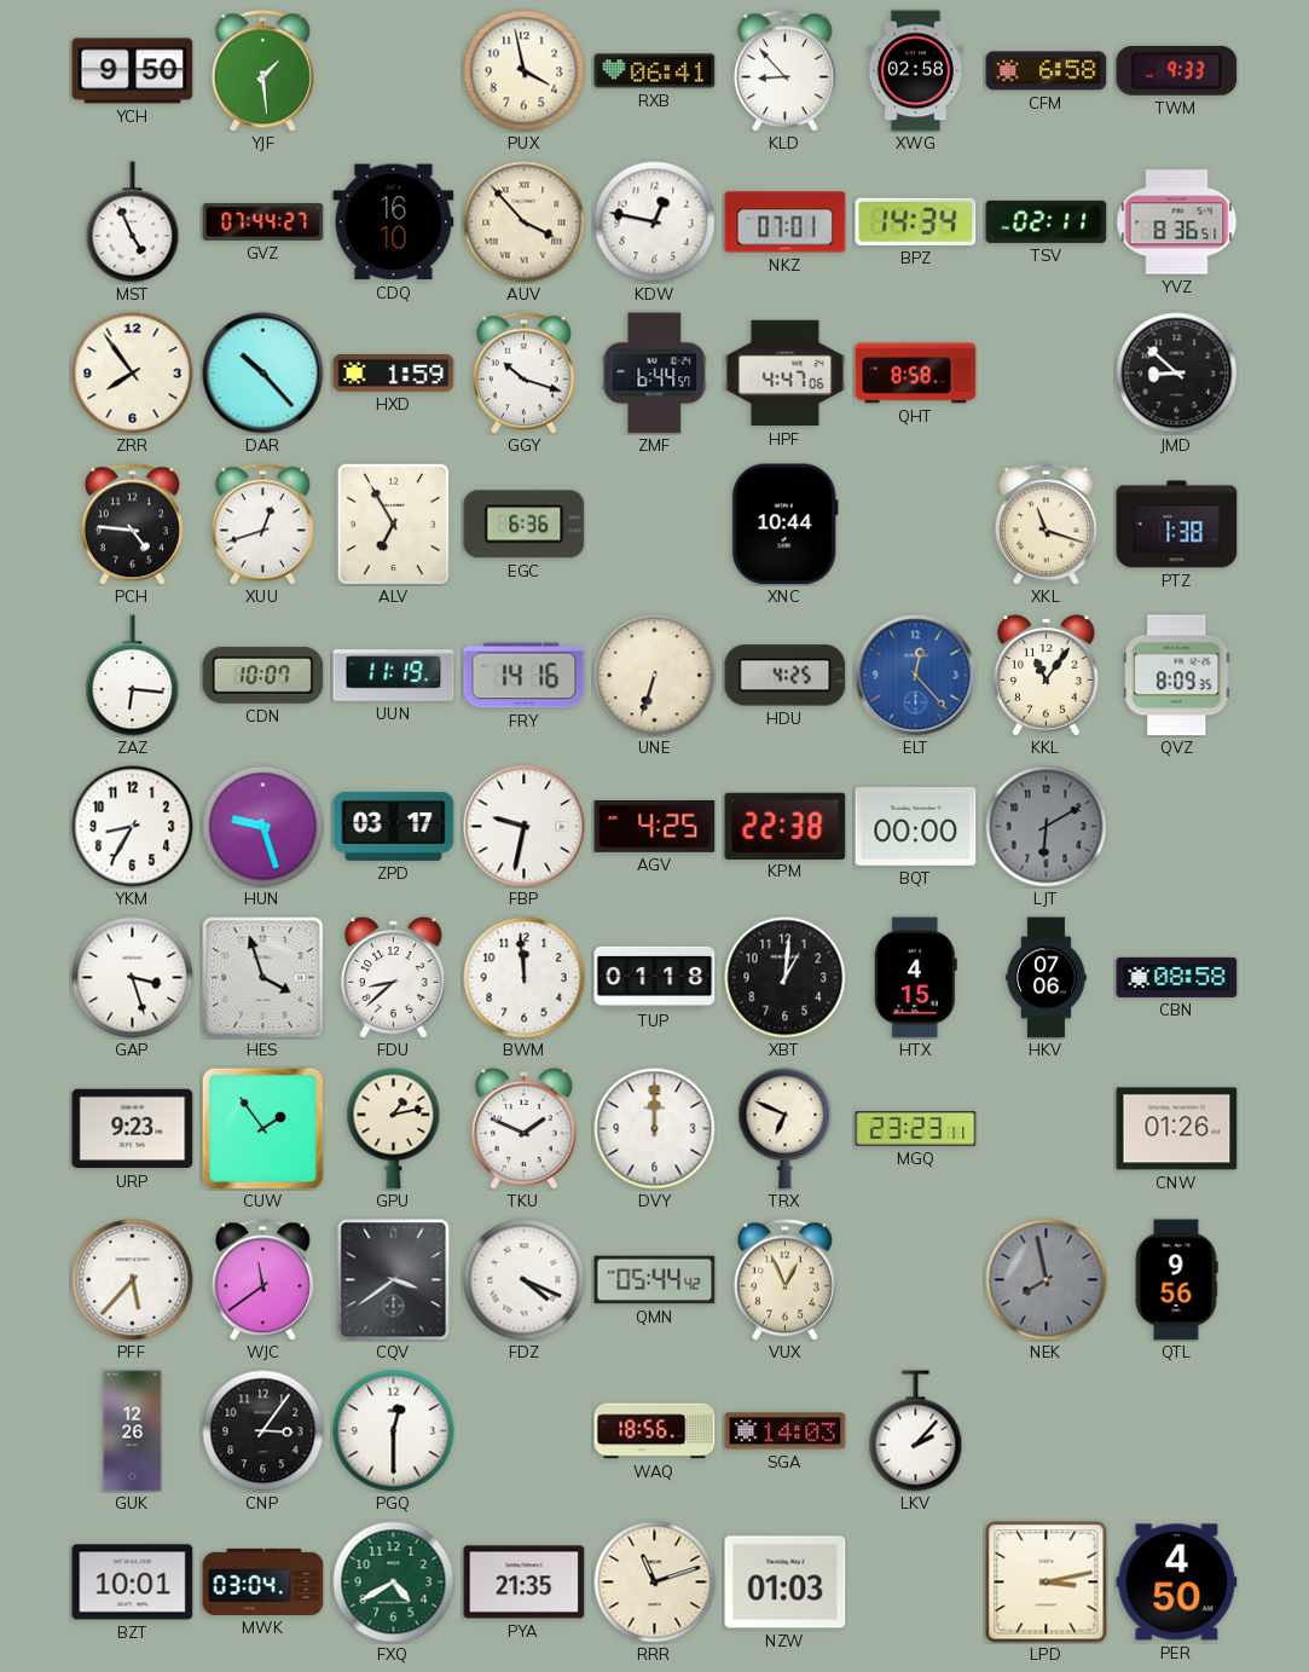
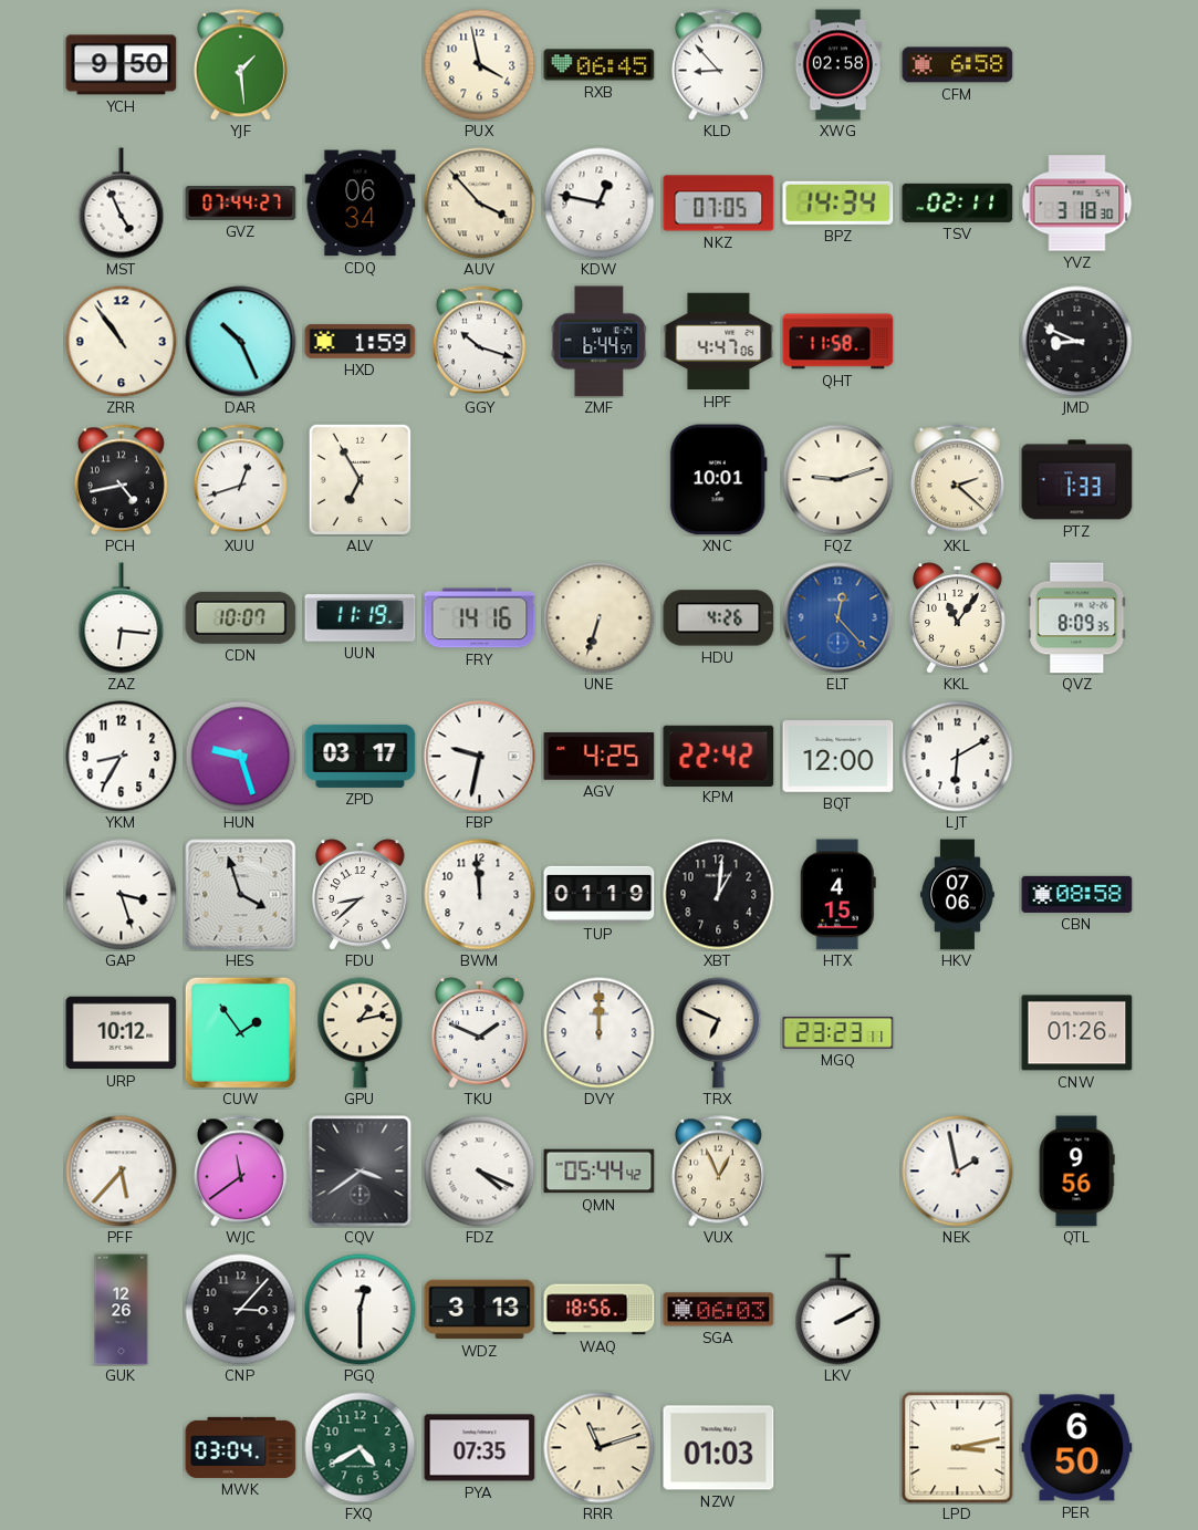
RXB: 06:41 -> 06:45 (600, 65)
TWM: 9:33 -> none (1177, 70)
CDQ: 16:10 -> 06:34 (361, 204)
NKZ: 07:01 -> 07:05 (719, 204)
YVZ: 8:36 -> 3:18 (1077, 204)
ZRR: 7:54 -> 10:54 (122, 342)
DAR: 10:23 -> 10:26 (241, 342)
QHT: 8:58 -> 11:58 (838, 342)
JMD: 8:52 -> 8:49 (1077, 342)
PCH: 4:46 -> 4:43 (121, 480)
EGC: 6:36 -> none (525, 525)
XNC: 10:44 -> 10:01 (718, 480)
FQZ: none -> 9:12 (838, 480)
XKL: 11:18 -> 2:22 (957, 480)
PTZ: 1:38 -> 1:33 (1077, 480)
HDU: 4:25 -> 4:26 (719, 618)
KPM: 22:38 -> 22:42 (719, 756)
BQT: 00:00 -> 12:00 (838, 757)
LJT dial: grey -> white (958, 757)
TUP: 01:18 -> 01:19 (600, 894)
URP: 9:23 -> 10:12 (122, 1033)
NEK: 7:58 -> 1:58 (958, 1172)
NEK dial: grey -> white (958, 1172)
CNP: 3:06 -> 3:07 (241, 1310)
WDZ: none -> 3:13 (480, 1310)
SGA: 14:03 -> 06:03 (719, 1310)
LKV: 2:07 -> 2:10 (838, 1310)
BZT: 10:01 -> none (133, 1583)
PYA: 21:35 -> 07:35 (480, 1448)
PER: 4:50 -> 6:50 (1077, 1448)
